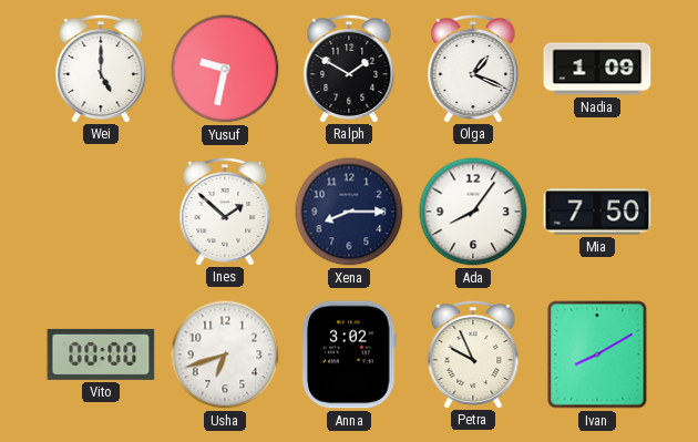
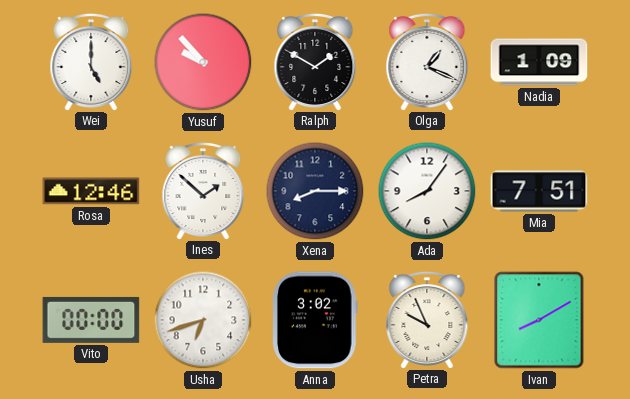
Yusuf: 9:32 -> 9:53 (203, 62)
Rosa: none -> 12:46 (91, 191)
Mia: 7:50 -> 7:51 (539, 191)
